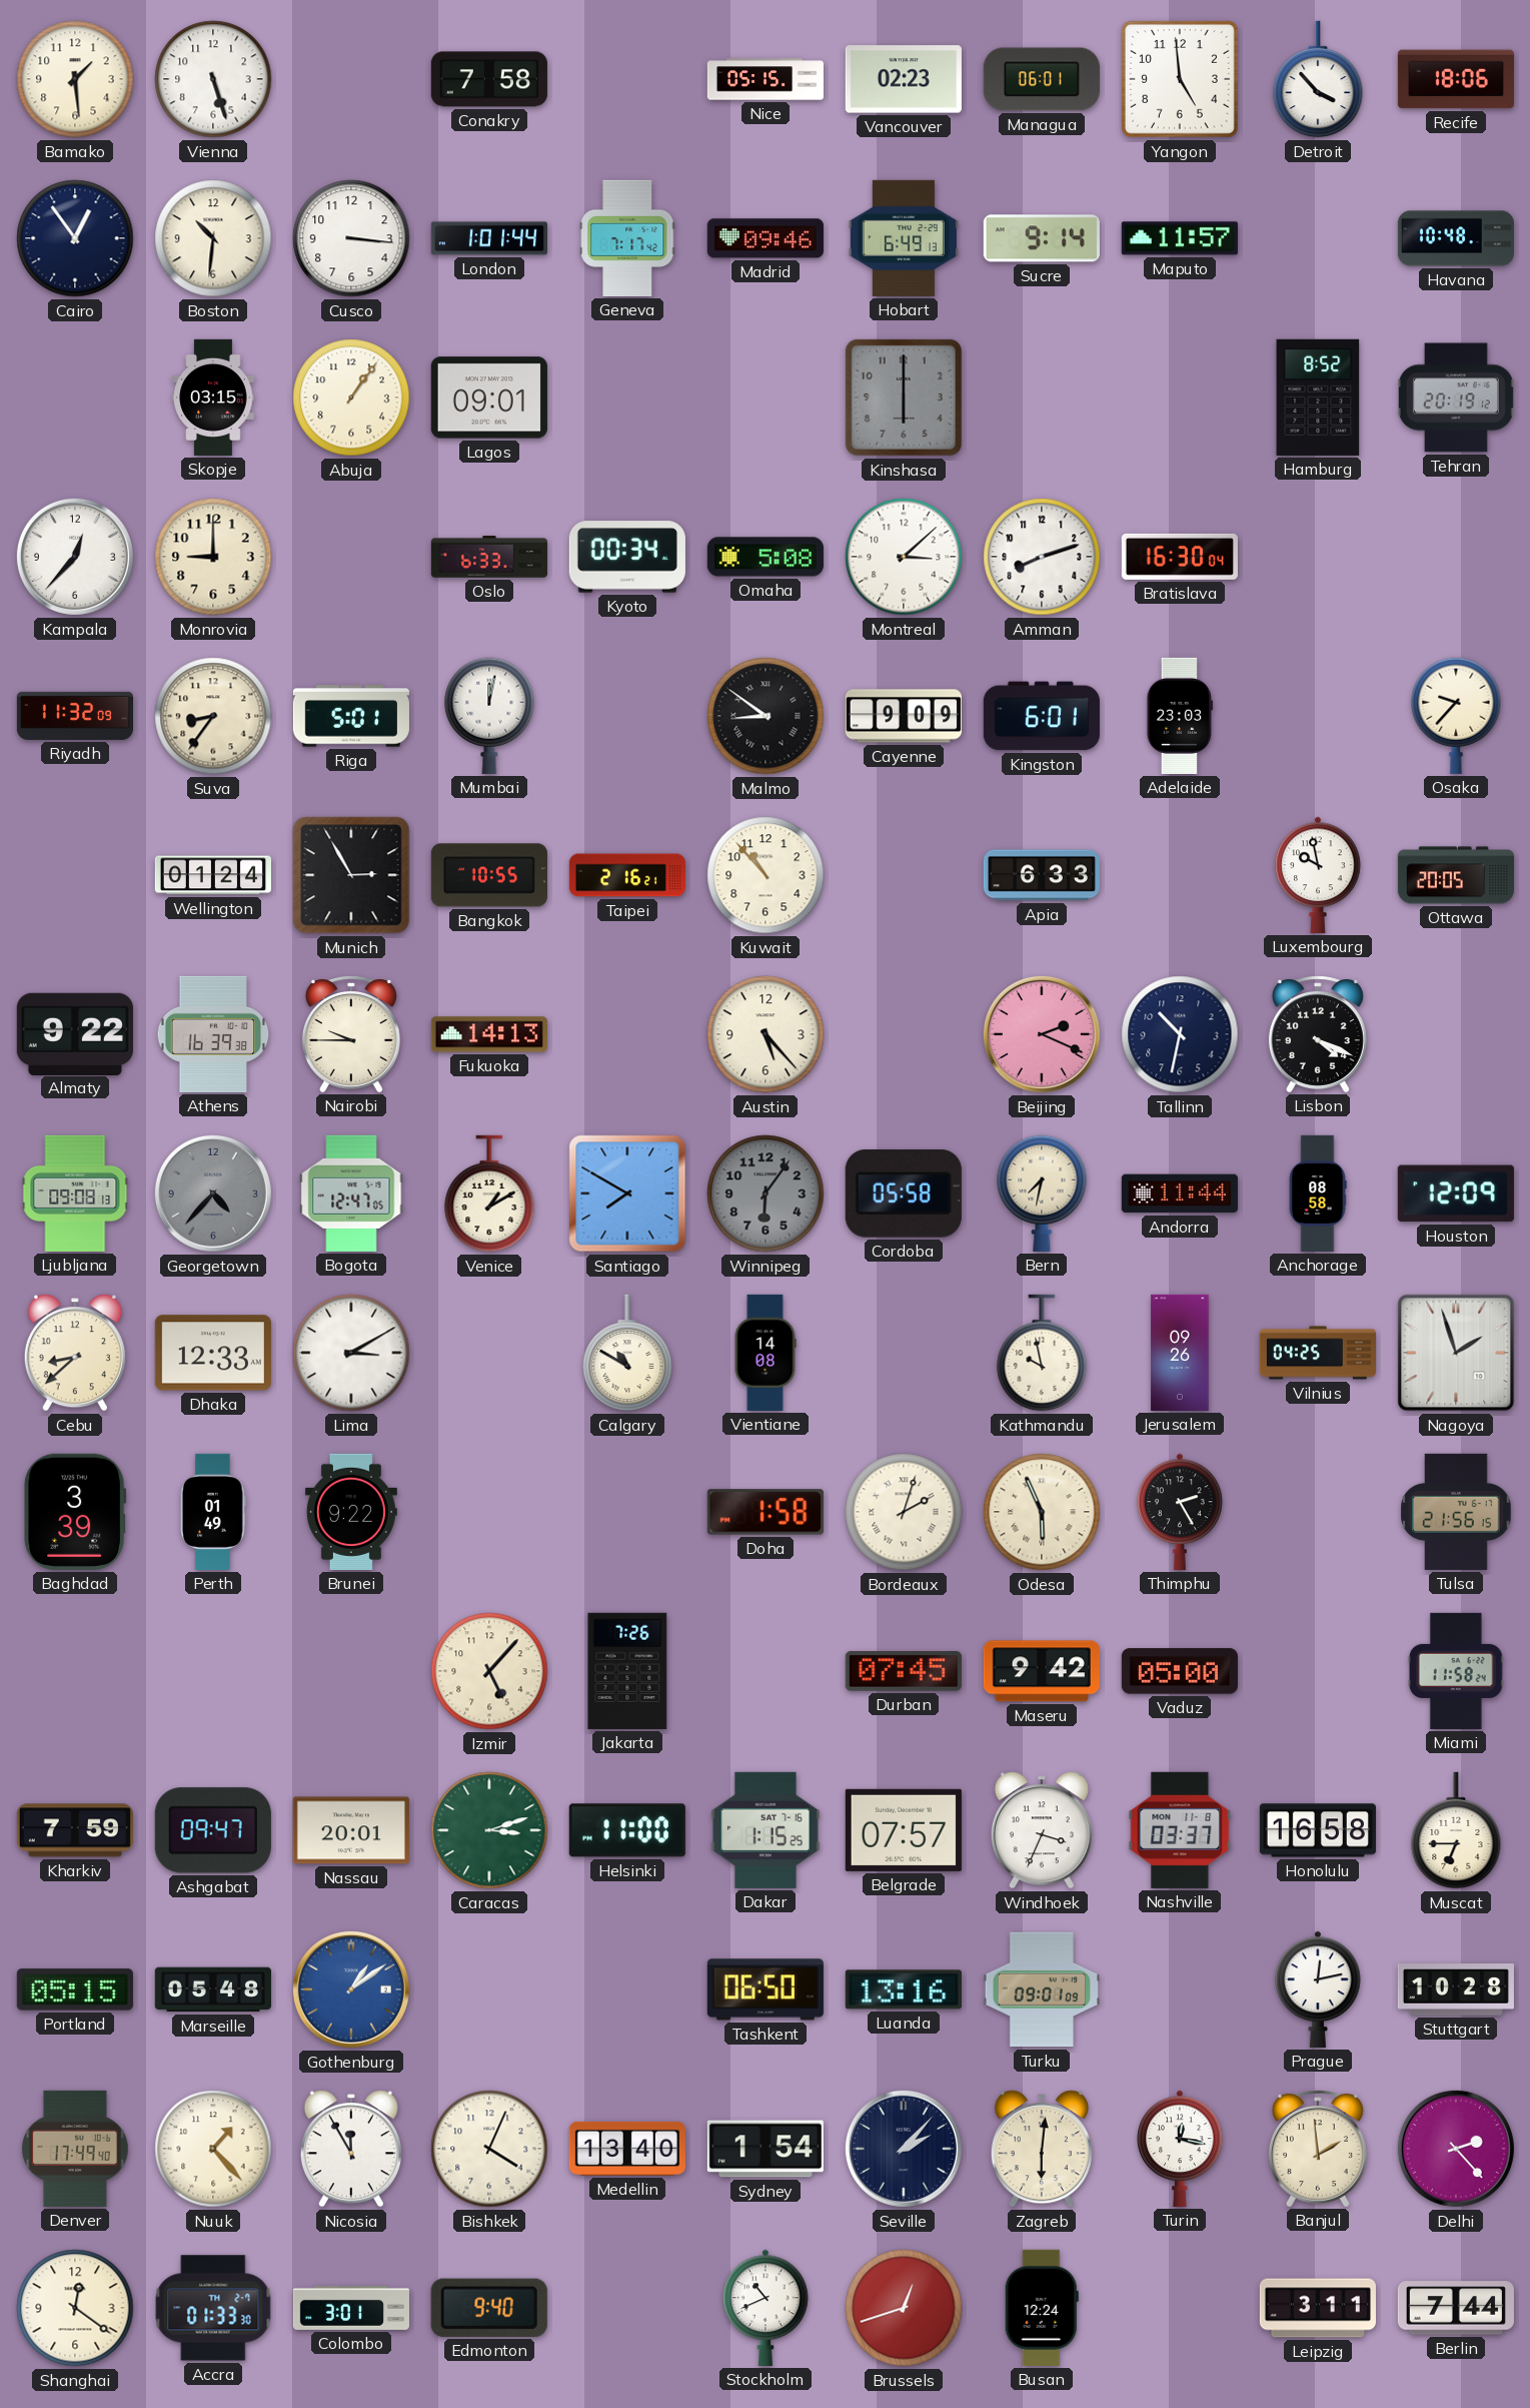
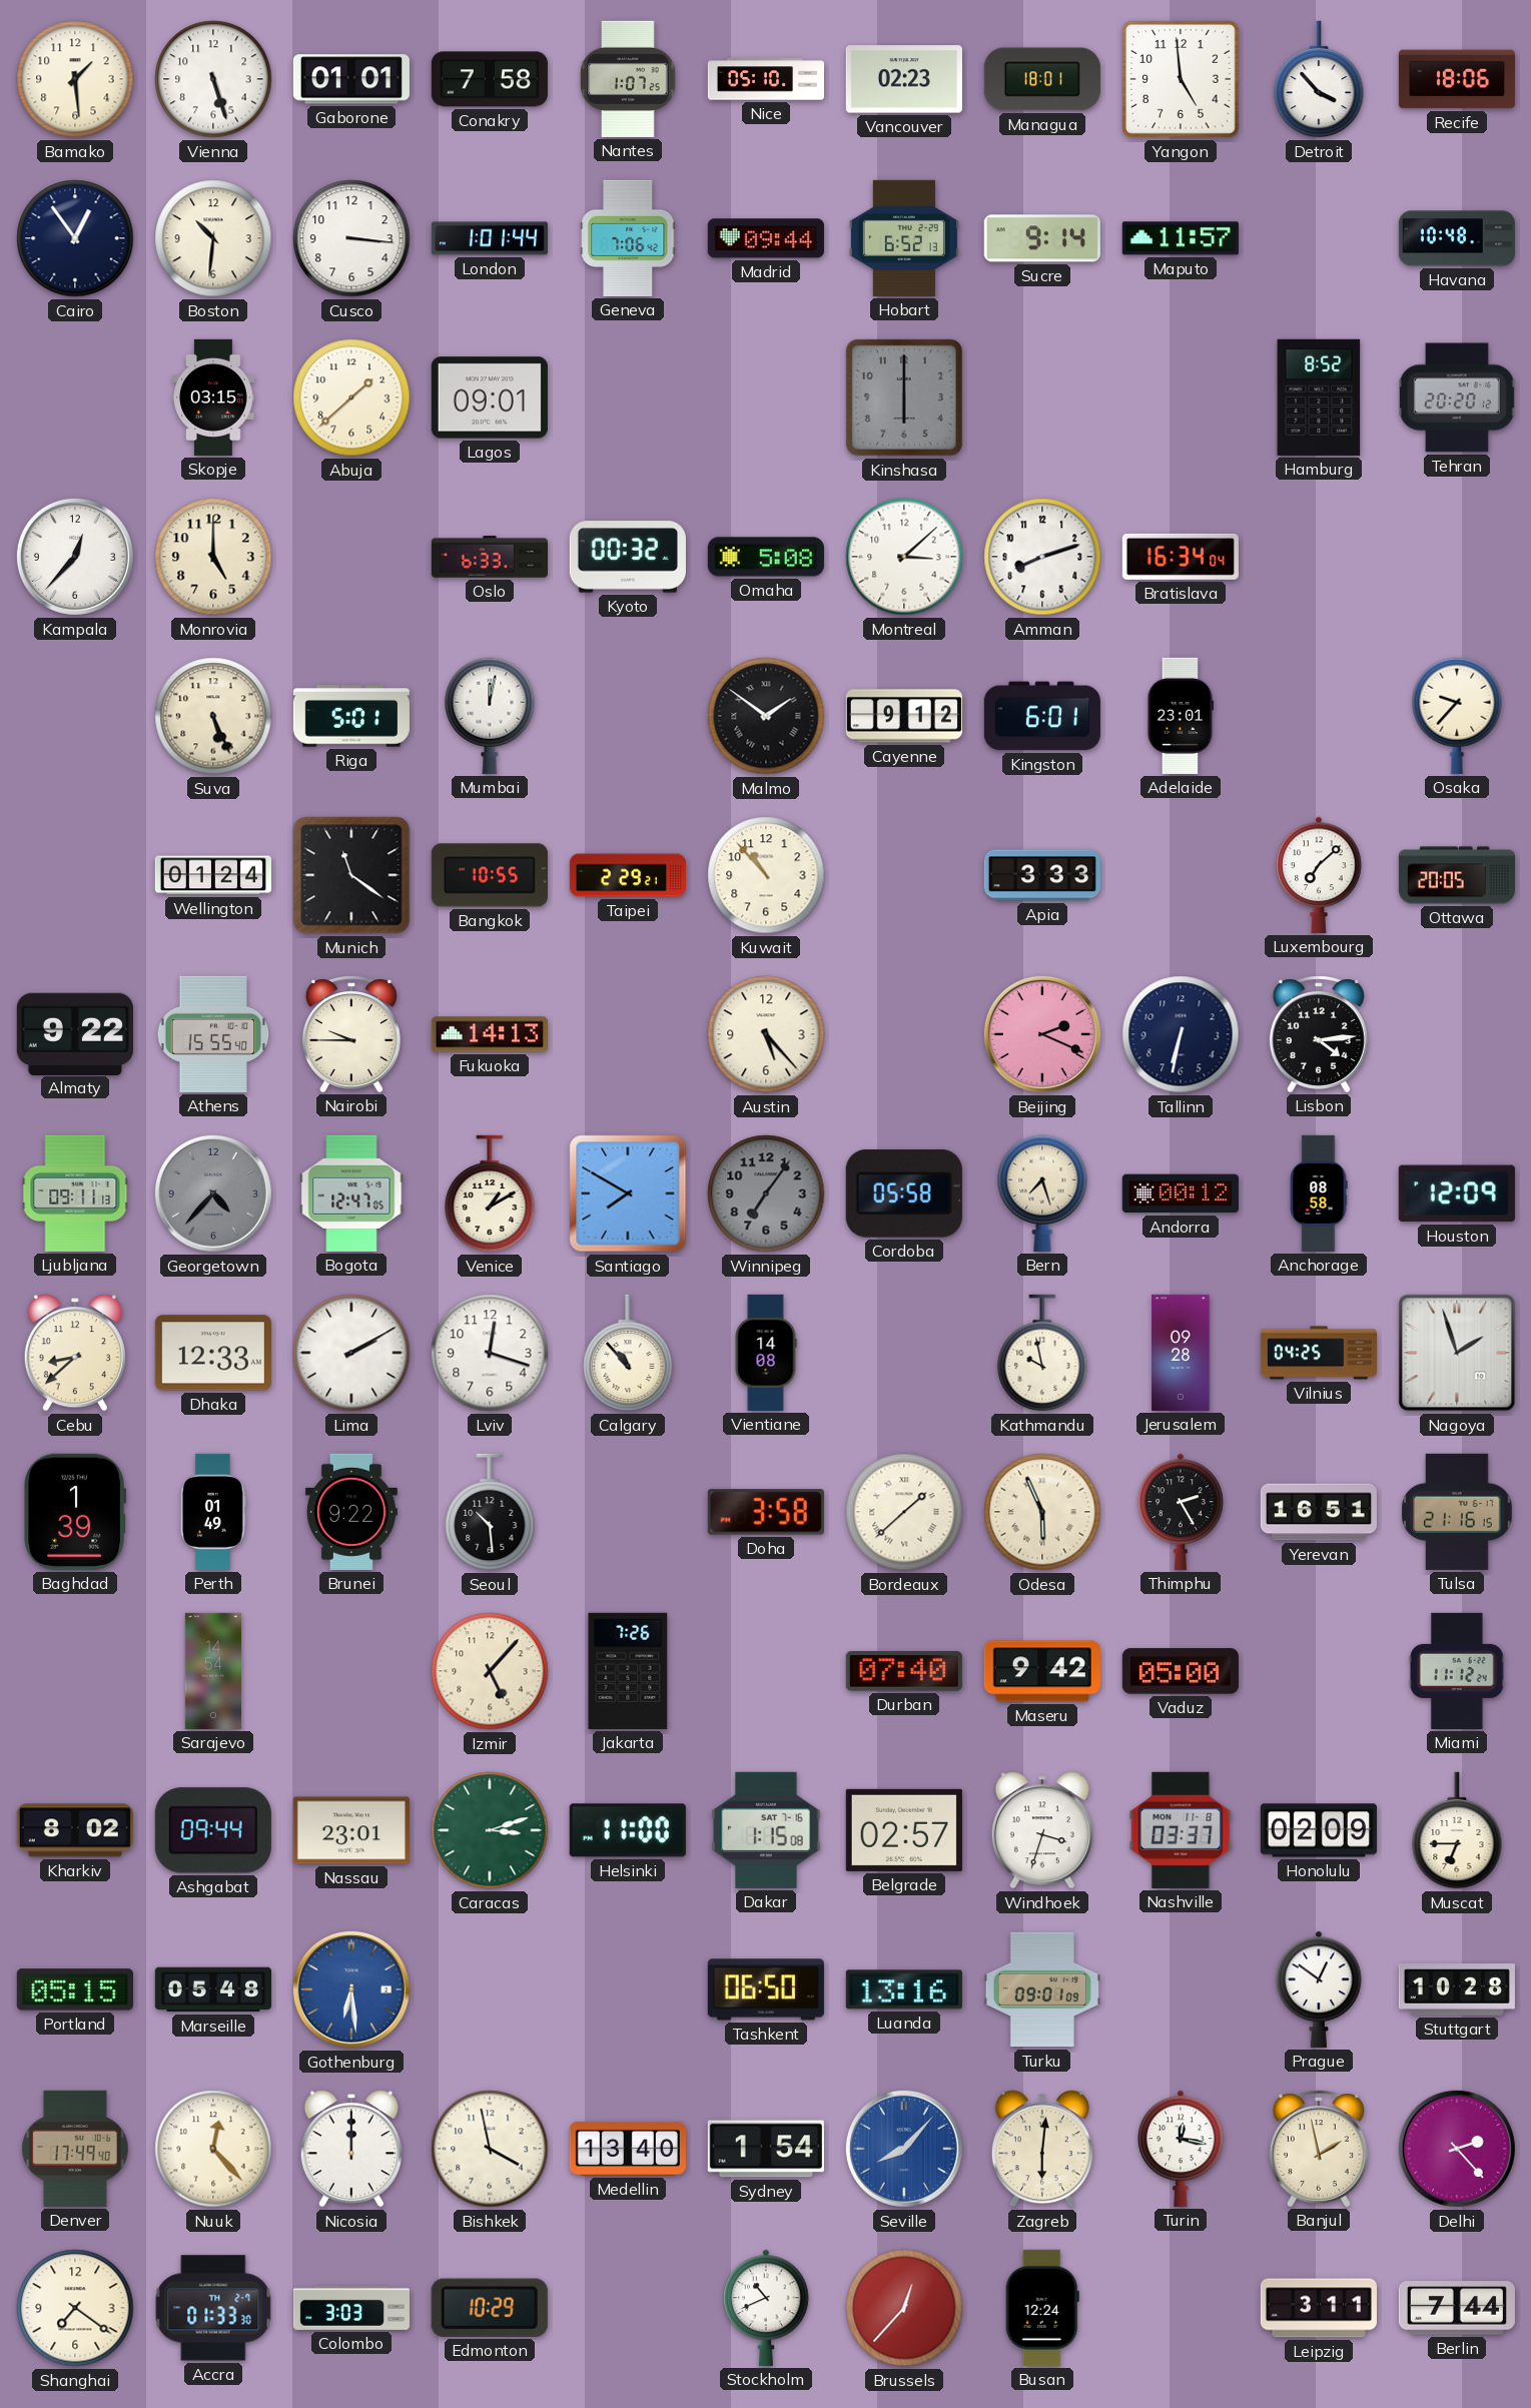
Gaborone: none -> 01:01 (351, 79)
Nantes: none -> 1:07 (628, 79)
Nice: 05:15 -> 05:10 (765, 79)
Managua: 06:01 -> 18:01 (1042, 79)
Geneva: 7:17 -> 7:06 (628, 238)
Madrid: 09:46 -> 09:44 (766, 238)
Hobart: 6:49 -> 6:52 (904, 238)
Abuja: 1:06 -> 1:38 (351, 397)
Tehran: 20:19 -> 20:20 (1457, 397)
Monrovia: 9:00 -> 5:00 (213, 557)
Kyoto: 00:34 -> 00:32 (628, 557)
Bratislava: 16:30 -> 16:34 (1181, 557)
Riyadh: 11:32 -> none (74, 716)
Suva: 8:36 -> 5:26 (213, 716)
Malmo: 8:51 -> 1:51 (766, 716)
Cayenne: 9:09 -> 9:12 (904, 716)
Adelaide: 23:03 -> 23:01 (1180, 716)
Munich: 2:55 -> 11:21 (351, 875)
Taipei: 2:16 -> 2:29 (627, 875)
Apia: 6:33 -> 3:33 (1042, 875)
Luxembourg: 9:58 -> 7:08 (1319, 875)
Athens: 16:39 -> 15:55 (213, 1034)
Tallinn: 10:32 -> 6:32 (1181, 1034)
Lisbon: 4:19 -> 4:14 (1319, 1034)
Ljubljana: 09:08 -> 09:11 (75, 1193)
Winnipeg: 6:06 -> 7:06 (766, 1193)
Bern: 7:32 -> 7:27 (1042, 1193)
Andorra: 11:44 -> 00:12 (1181, 1193)
Lima: 3:10 -> 2:10 (351, 1353)
Lviv: none -> 12:18 (490, 1353)
Calgary: 10:50 -> 10:53 (628, 1353)
Jerusalem: 09:26 -> 09:28 (1181, 1353)
Baghdad: 3:39 -> 1:39 (75, 1512)
Seoul: none -> 10:29 (490, 1512)
Doha: 1:58 -> 3:58 (766, 1512)
Bordeaux: 2:03 -> 1:38 (904, 1512)
Yerevan: none -> 16:51 (1319, 1512)
Tulsa: 21:56 -> 21:16 (1457, 1512)
Sarajevo: none -> 14:54 (212, 1671)
Durban: 07:45 -> 07:40 (904, 1672)
Miami: 11:58 -> 11:12 (1457, 1671)
Kharkiv: 7:59 -> 8:02 (75, 1830)
Ashgabat: 09:47 -> 09:44 (213, 1830)
Nassau: 20:01 -> 23:01 (351, 1830)
Dakar: 1:15:25 -> 1:15:08 (766, 1830)
Belgrade: 07:57 -> 02:57 (904, 1830)
Windhoek: 3:34 -> 3:33 (1042, 1830)
Honolulu: 16:58 -> 02:09 (1319, 1830)
Gothenburg: 1:09 -> 6:29 (351, 1989)
Prague: 12:13 -> 12:51 (1319, 1989)
Nuuk: 1:23 -> 12:23 (213, 2149)
Nicosia: 11:55 -> 12:00 (351, 2149)
Bishkek: 4:04 -> 3:58 (490, 2149)
Seville: 2:07 -> 8:07 (904, 2149)
Seville dial: navy -> blue (904, 2149)
Banjul: 1:59 -> 1:58 (1319, 2149)
Shanghai: 12:21 -> 7:21 (75, 2308)
Colombo: 3:01 -> 3:03 (351, 2308)
Edmonton: 9:40 -> 10:29 (490, 2308)
Brussels: 12:42 -> 12:37 (904, 2308)
